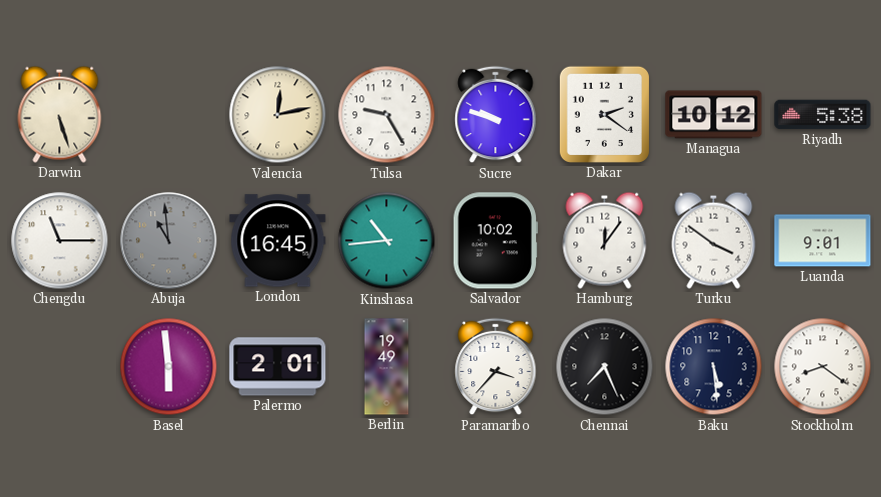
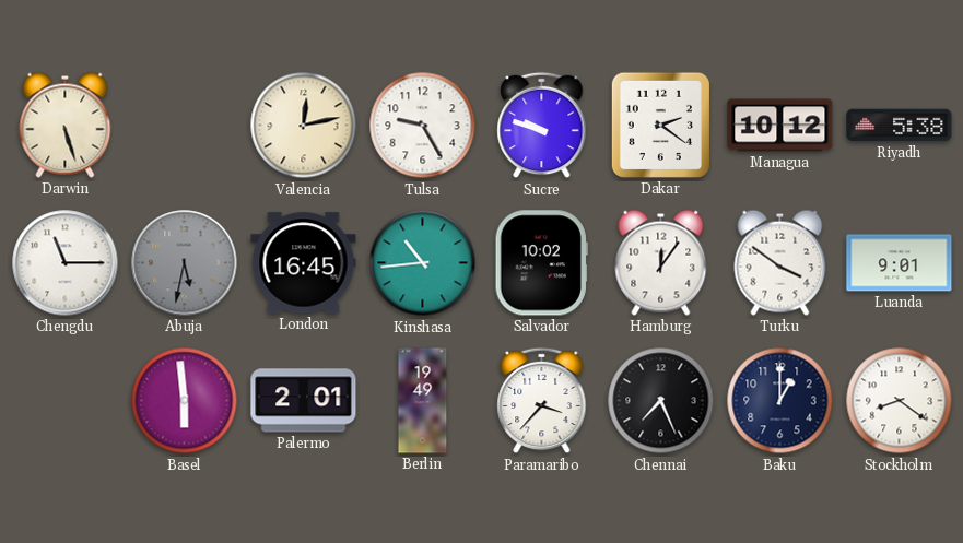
Abuja: 10:59 -> 5:32 (185, 263)
Baku: 5:29 -> 1:00 (780, 401)
